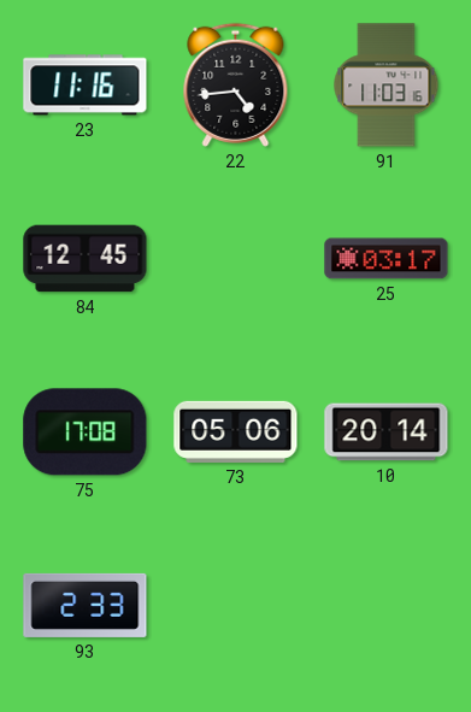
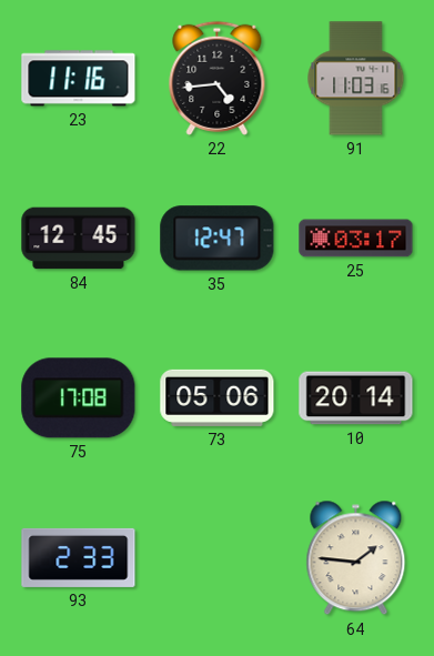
35: none -> 12:47 (218, 239)
64: none -> 1:46 (356, 558)
